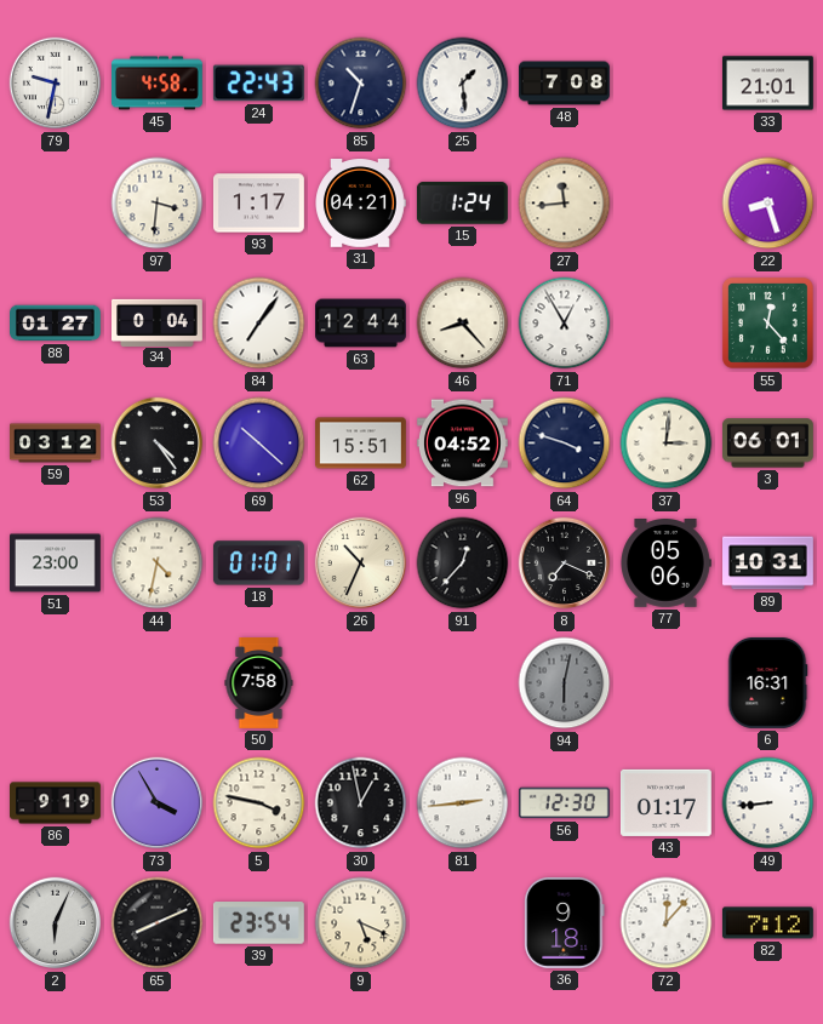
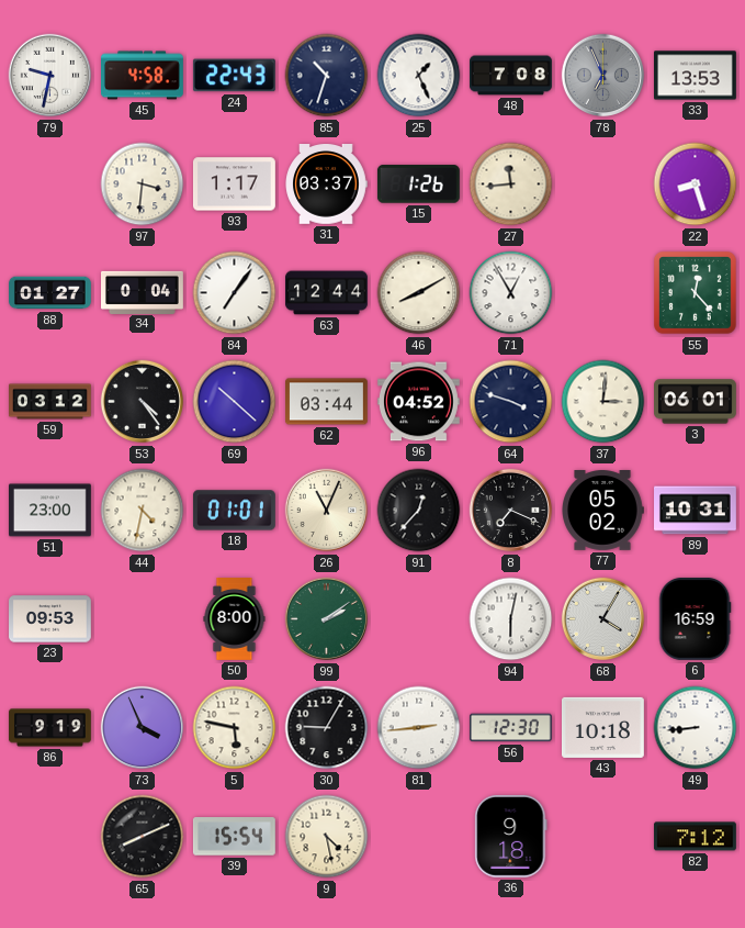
25: 1:29 -> 1:26 (419, 76)
78: none -> 6:56 (603, 76)
33: 21:01 -> 13:53 (696, 76)
31: 04:21 -> 03:37 (326, 185)
15: 1:24 -> 1:26 (418, 185)
46: 8:23 -> 8:10 (419, 293)
62: 15:51 -> 03:44 (327, 402)
26: 10:34 -> 11:04 (327, 511)
77: 05:06 -> 05:02 (602, 511)
23: none -> 09:53 (50, 619)
50: 7:58 -> 8:00 (235, 619)
99: none -> 2:09 (327, 619)
94 dial: grey -> white (511, 619)
68: none -> 4:05 (603, 619)
6: 16:31 -> 16:59 (695, 618)
73: 3:55 -> 3:56 (143, 728)
5: 3:47 -> 5:47 (235, 728)
30: 12:58 -> 9:05 (327, 728)
43: 01:17 -> 10:18 (602, 727)
2: 6:04 -> none (56, 923)
39: 23:54 -> 15:54 (234, 837)
9: 5:19 -> 4:28 (327, 837)
72: 12:07 -> none (667, 923)
